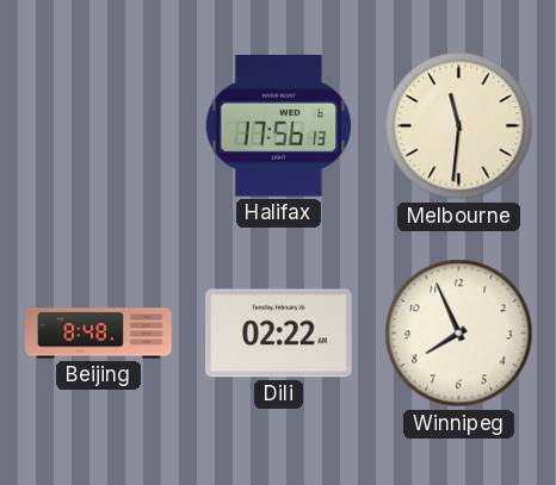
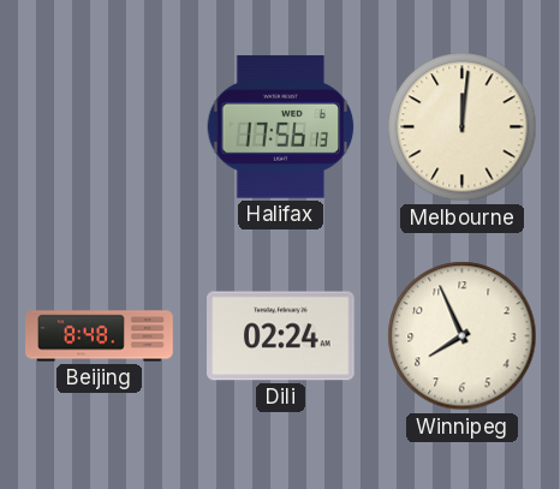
Melbourne: 11:31 -> 12:01 (463, 127)
Dili: 02:22 -> 02:24 (281, 336)
